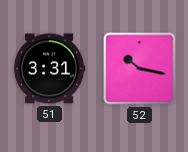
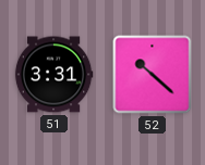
52: 10:17 -> 10:22 (153, 75)
